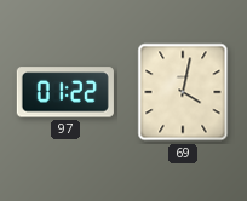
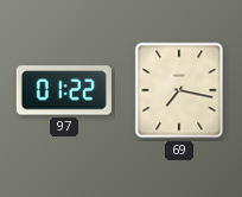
69: 4:02 -> 7:17 (179, 90)
